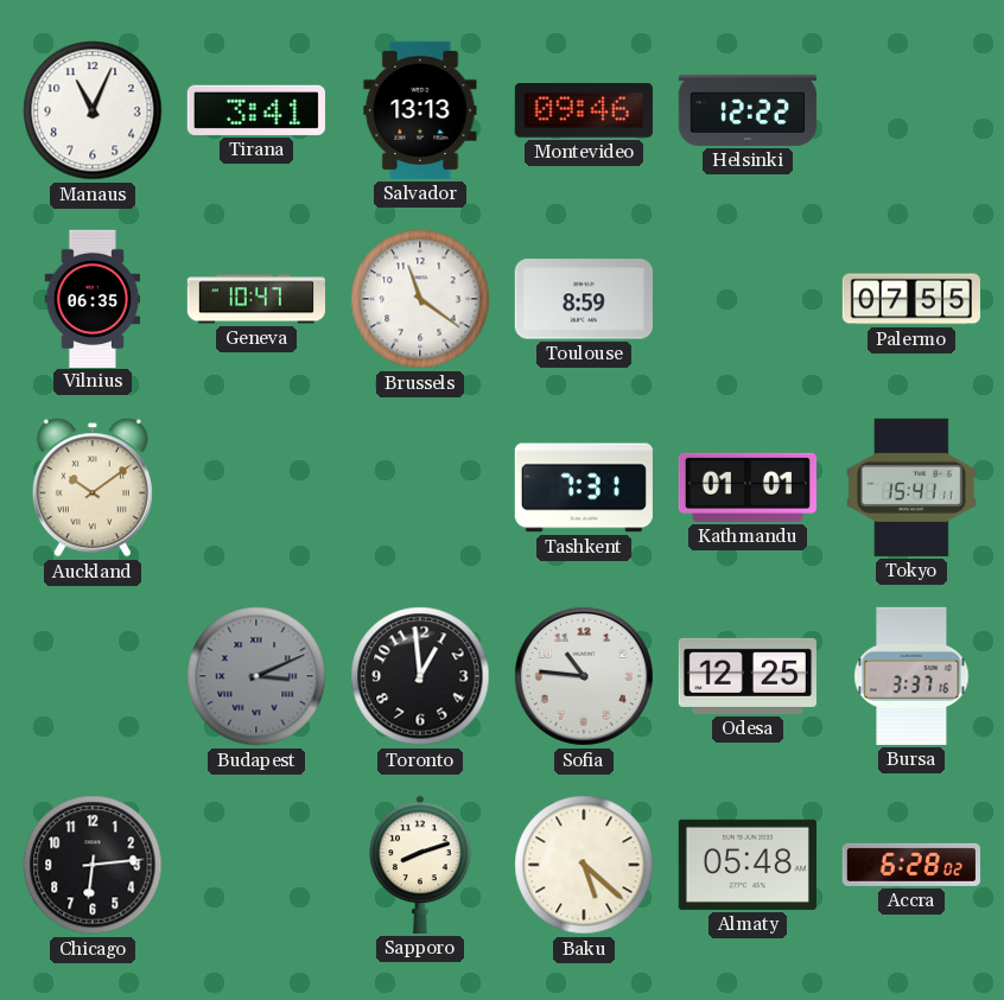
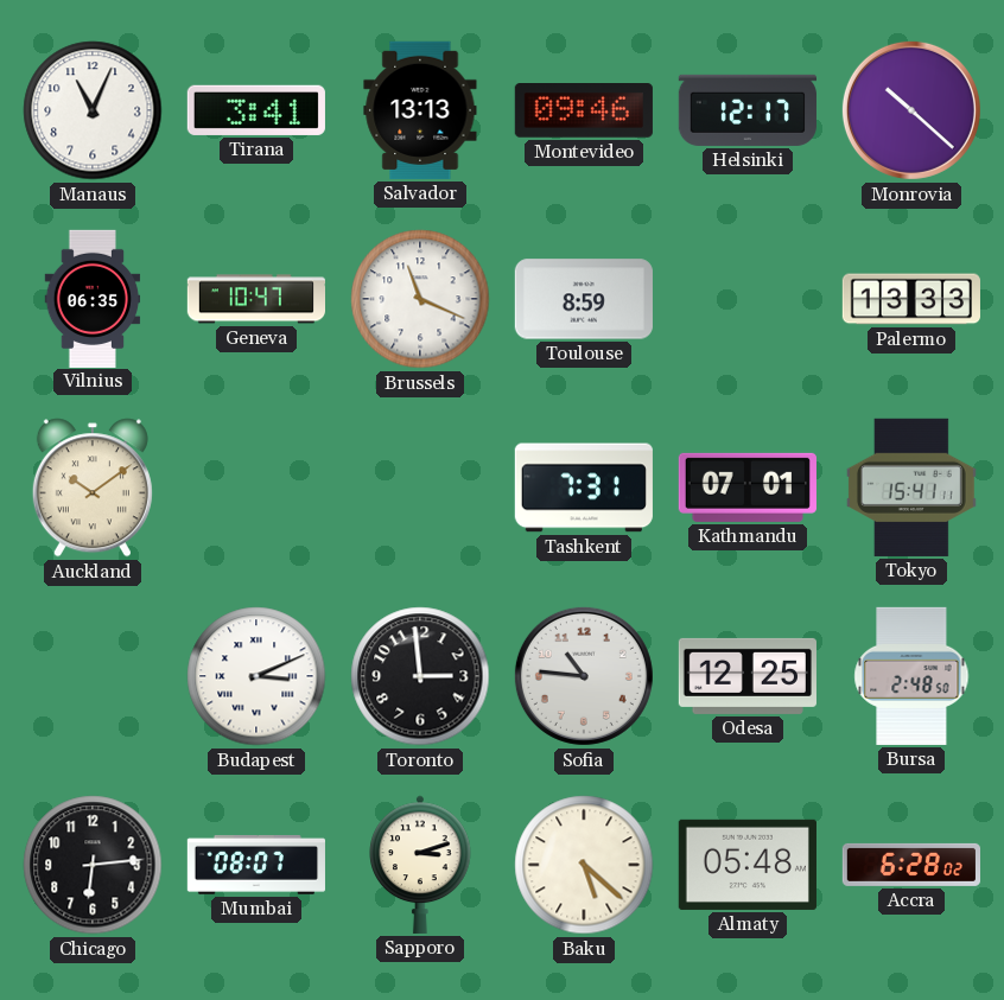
Helsinki: 12:22 -> 12:17 (748, 110)
Monrovia: none -> 10:22 (911, 110)
Brussels: 11:21 -> 11:19 (420, 299)
Palermo: 07:55 -> 13:33 (911, 299)
Kathmandu: 01:01 -> 07:01 (748, 488)
Budapest dial: grey -> white (256, 676)
Toronto: 12:59 -> 2:59 (420, 676)
Bursa: 3:37 -> 2:48 (911, 676)
Mumbai: none -> 08:07 (256, 865)
Sapporo: 8:12 -> 3:12 (420, 865)
